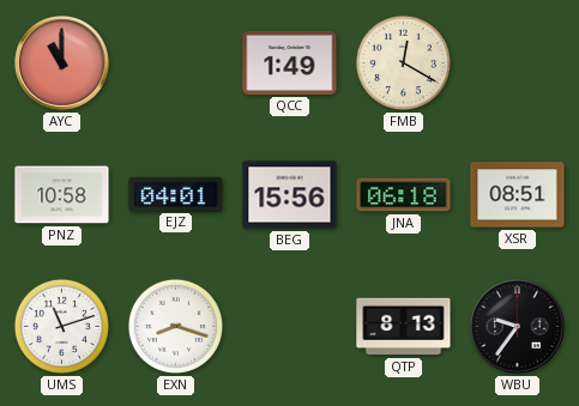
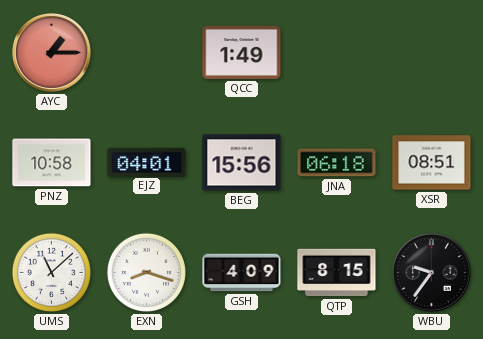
AYC: 11:00 -> 1:15 (52, 53)
FMB: 12:20 -> none (403, 62)
UMS: 11:12 -> 11:08 (51, 272)
GSH: none -> 4:09 (242, 273)
QTP: 8:13 -> 8:15 (337, 273)
